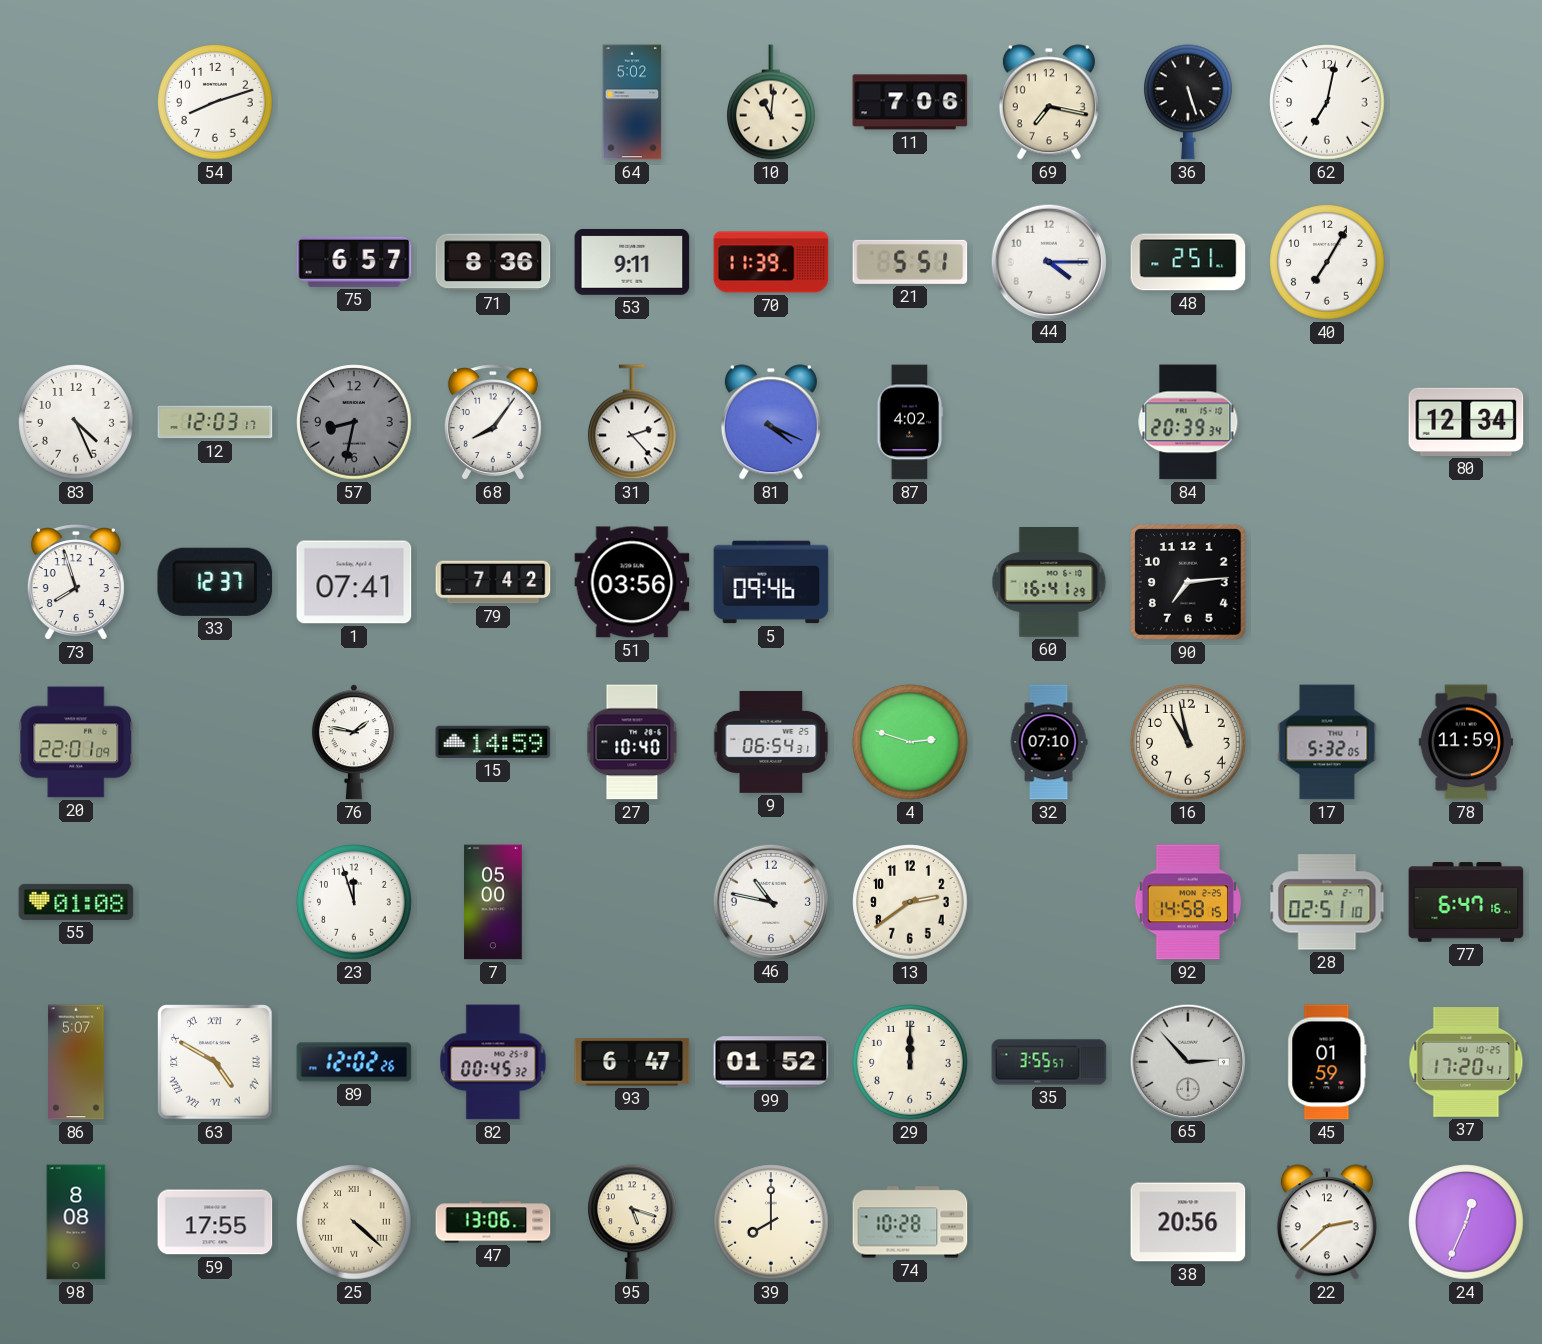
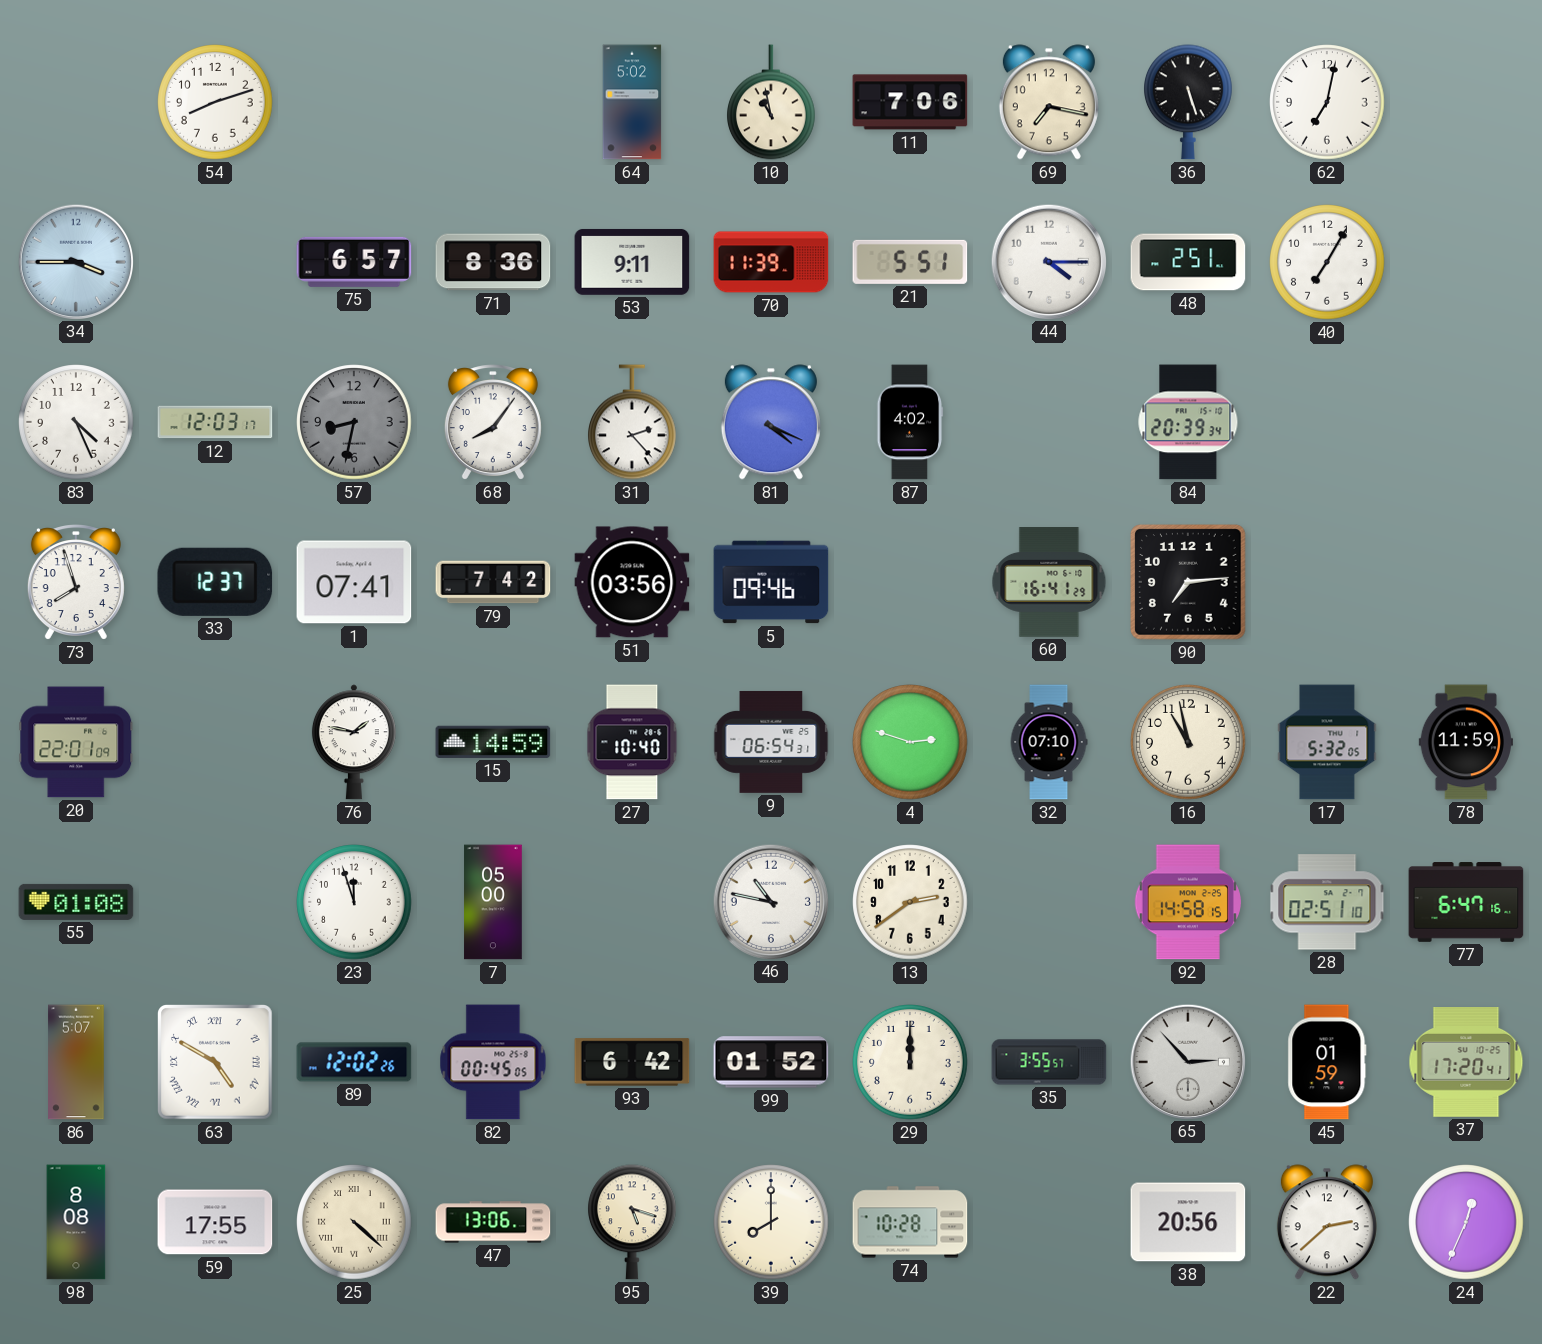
10: 11:01 -> 10:58 (772, 102)
34: none -> 3:45 (75, 261)
80: 12:34 -> none (1466, 422)
82: 00:45:32 -> 00:45:05 (493, 1062)
93: 6:47 -> 6:42 (632, 1062)
